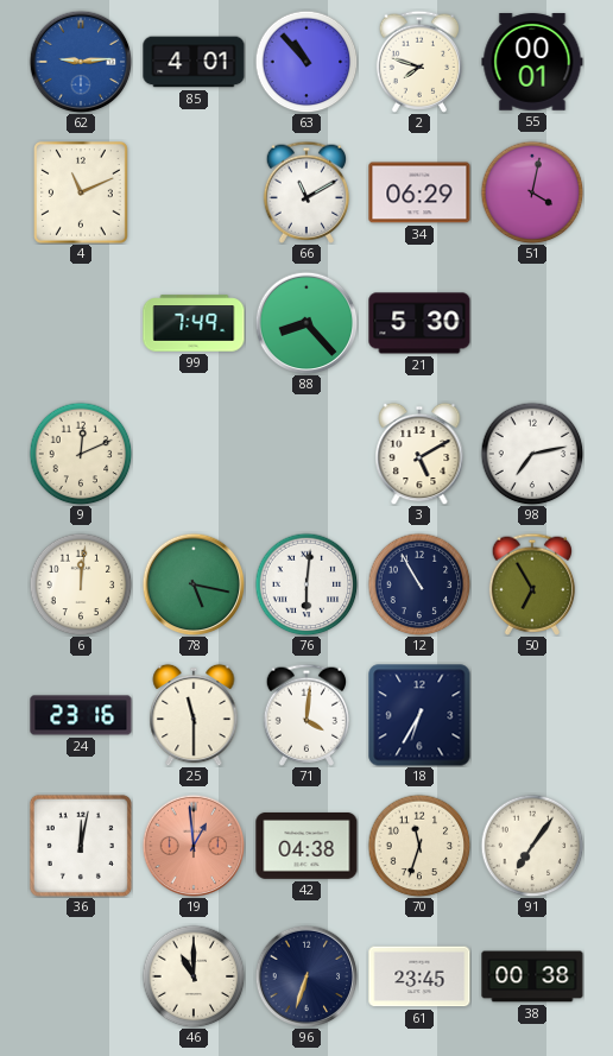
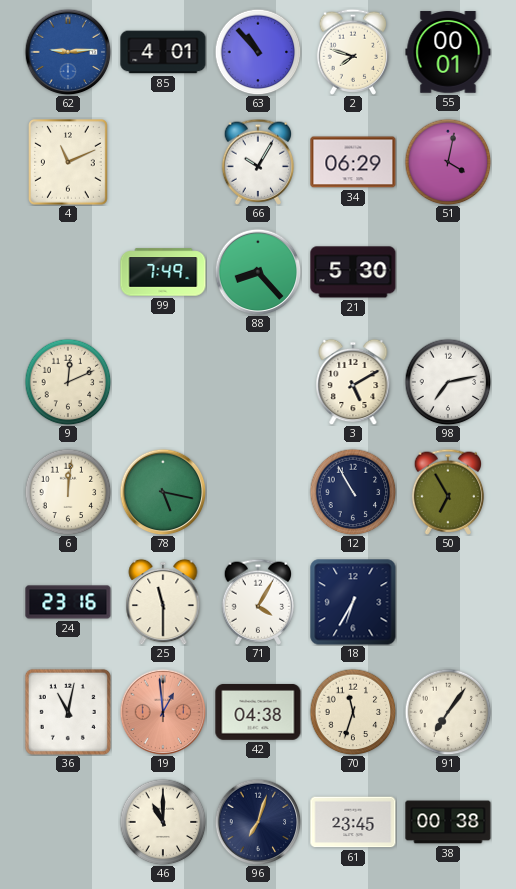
66: 11:10 -> 10:05 (258, 162)
76: 6:01 -> none (306, 584)
71: 4:01 -> 4:05 (258, 602)
36: 12:02 -> 11:02 (68, 712)
96: 6:33 -> 7:03 (258, 822)
